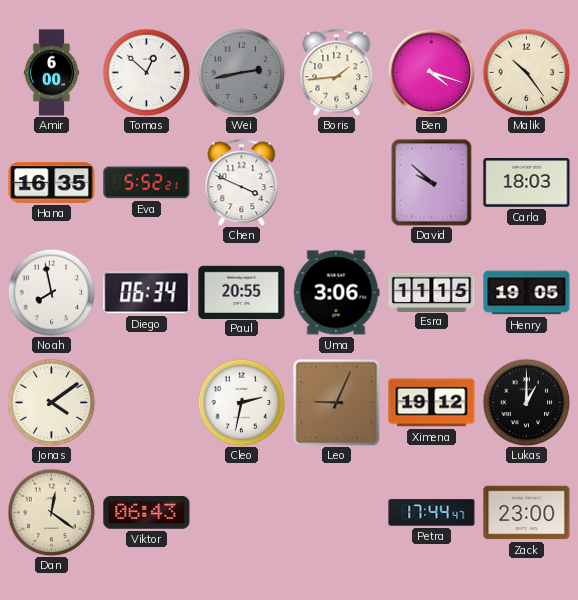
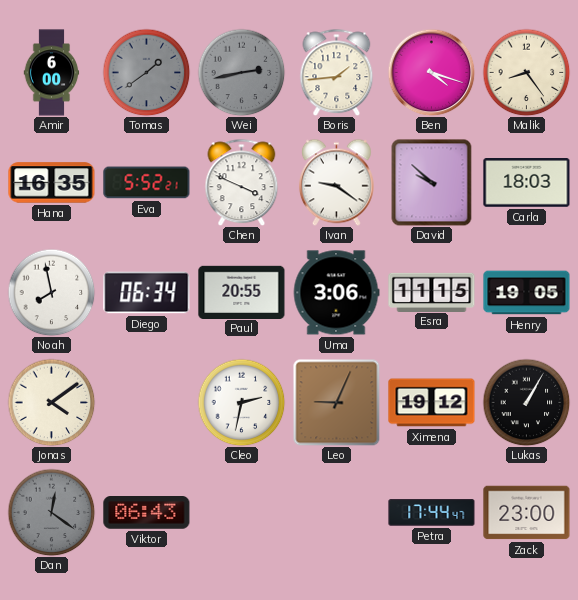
Tomas: 12:52 -> 1:39 (146, 72)
Tomas dial: white -> grey (146, 72)
Malik: 10:24 -> 8:24 (526, 72)
Ivan: none -> 9:21 (336, 182)
Lukas: 1:00 -> 1:05 (526, 402)
Dan dial: cream -> grey (51, 512)
